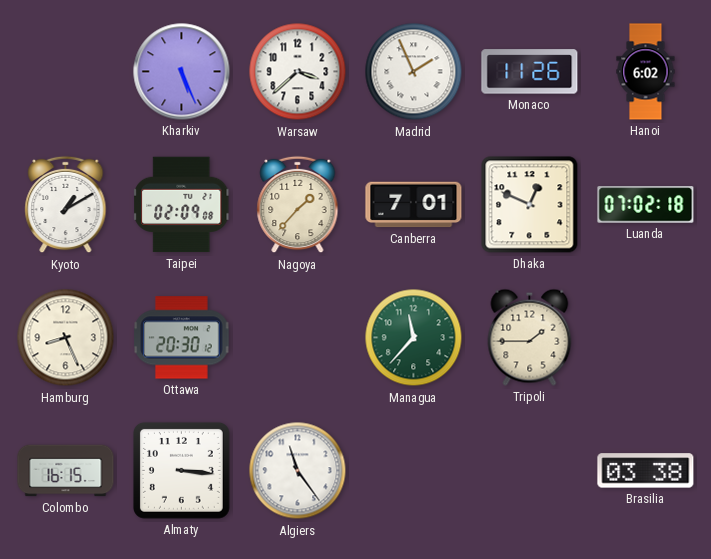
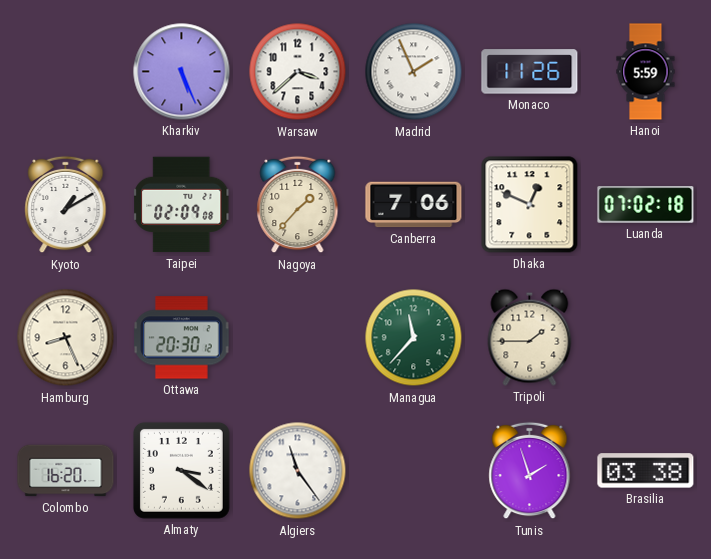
Hanoi: 6:02 -> 5:59 (646, 72)
Canberra: 7:01 -> 7:06 (414, 205)
Colombo: 16:15 -> 16:20 (66, 471)
Almaty: 3:16 -> 3:21 (181, 470)
Tunis: none -> 1:57 (530, 471)
